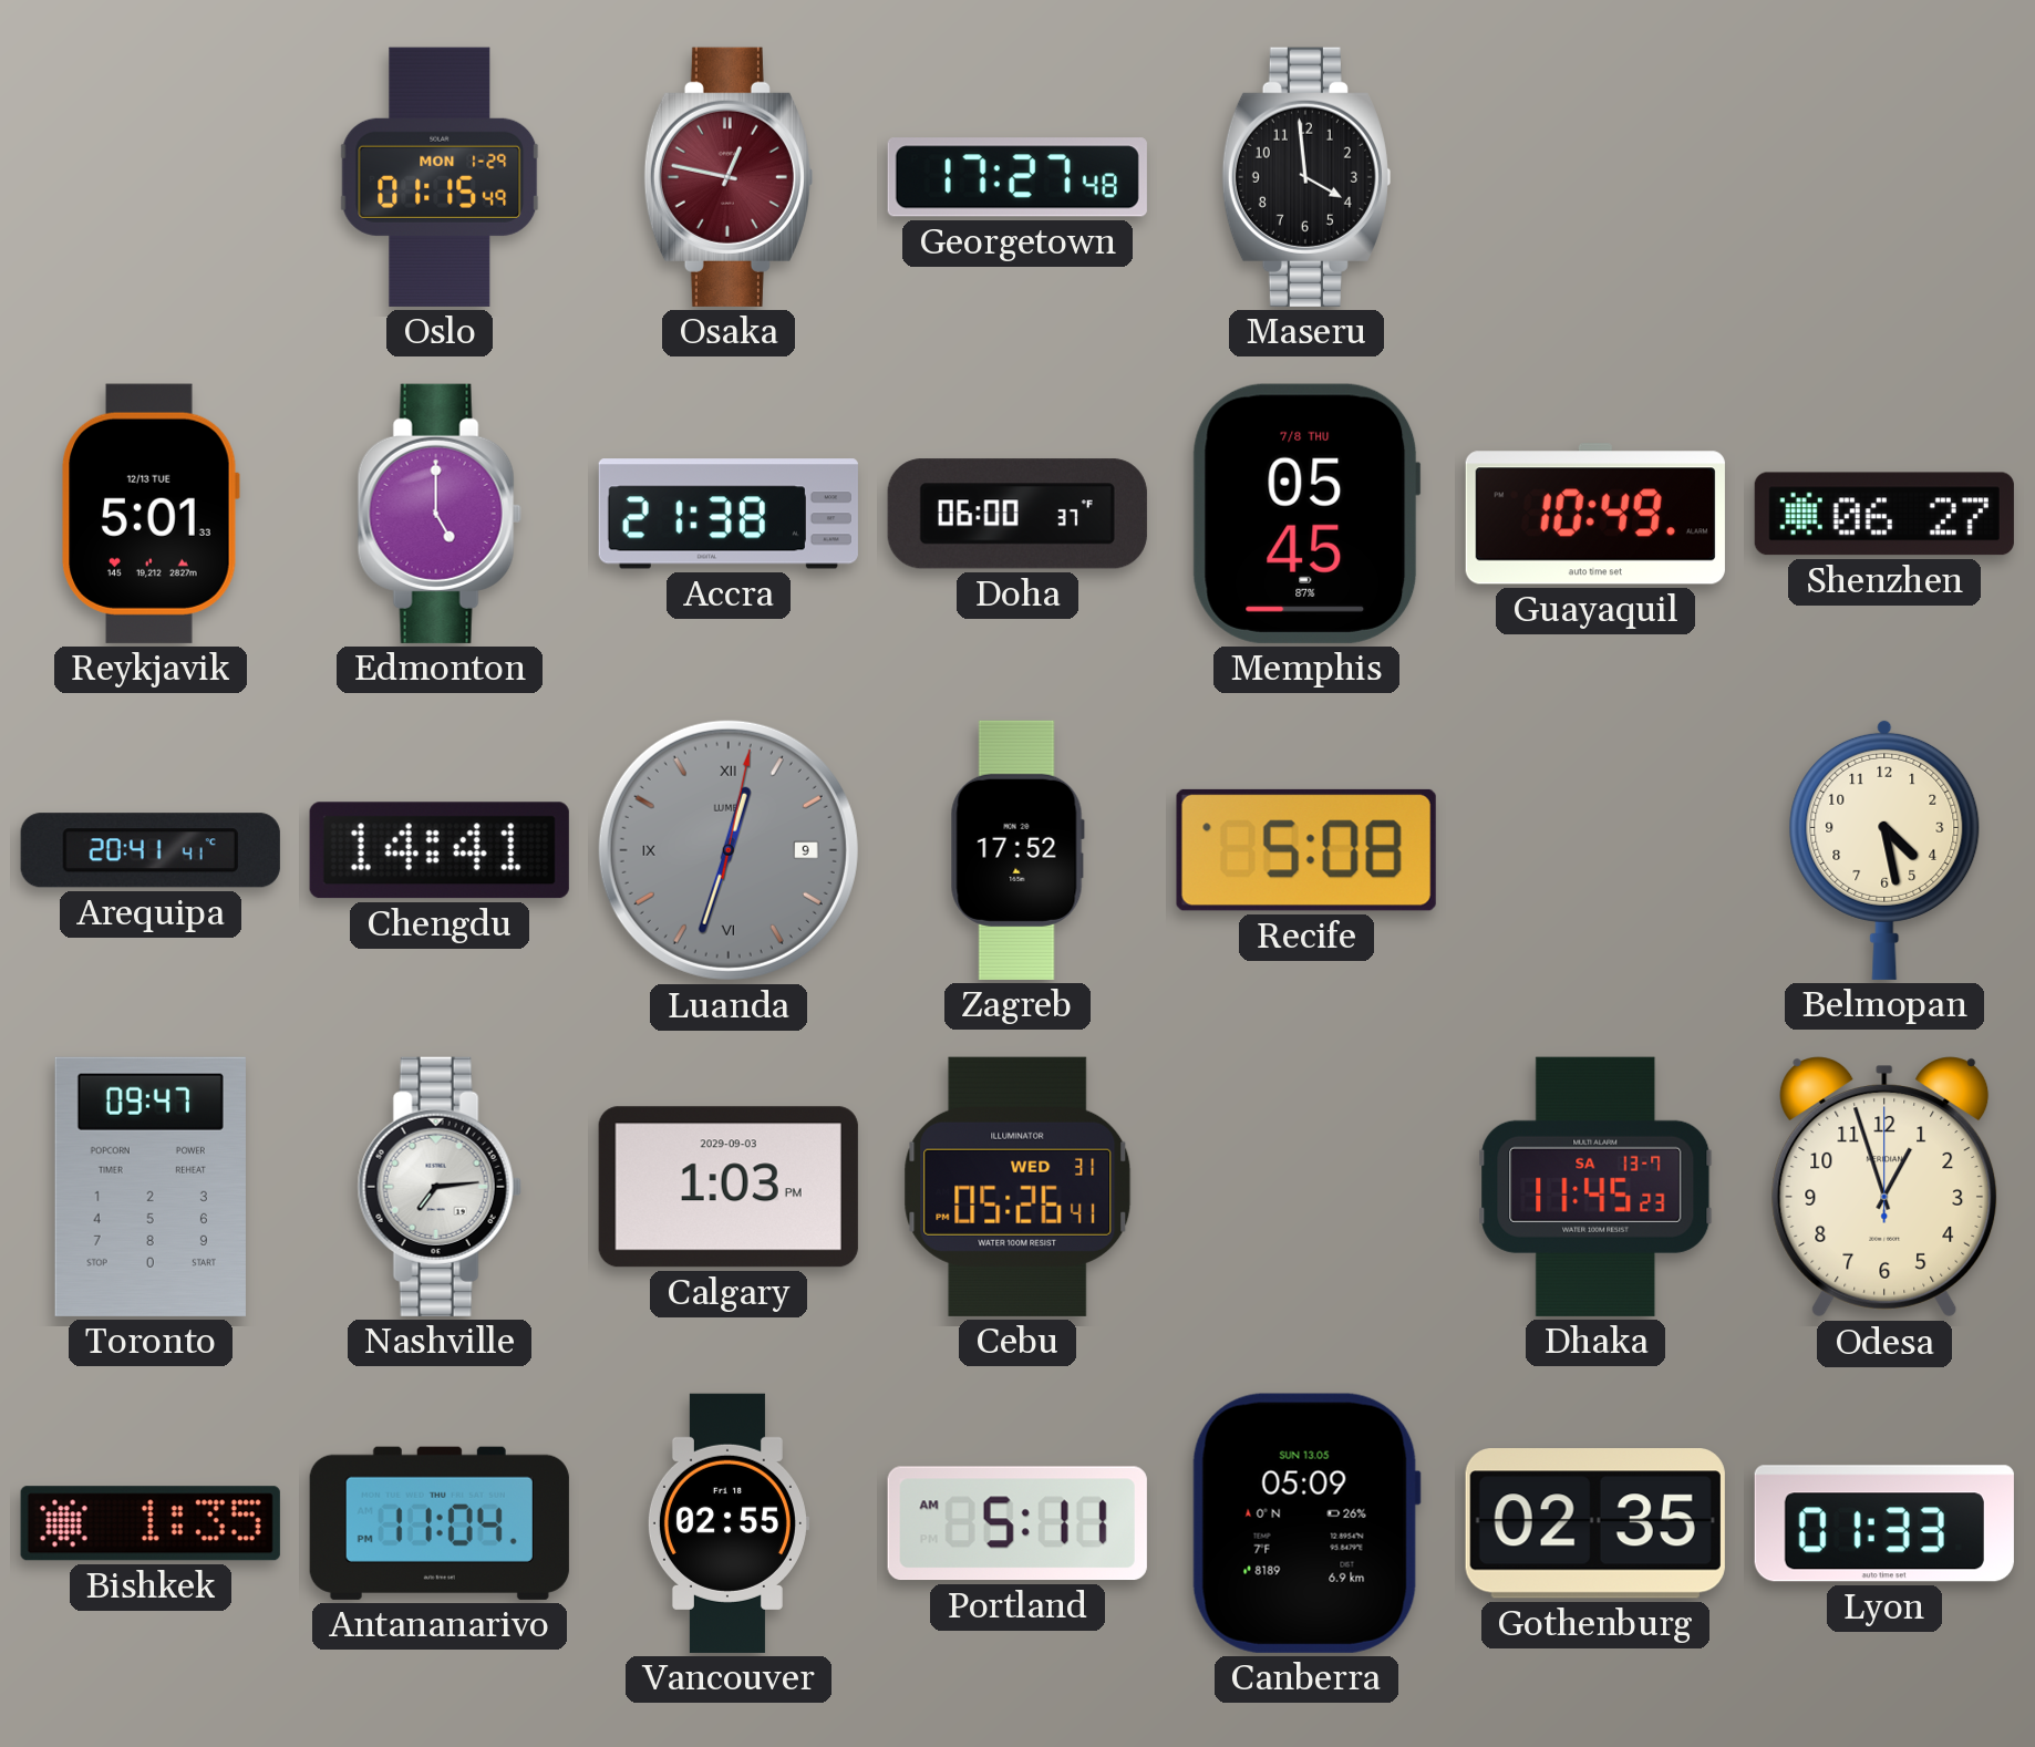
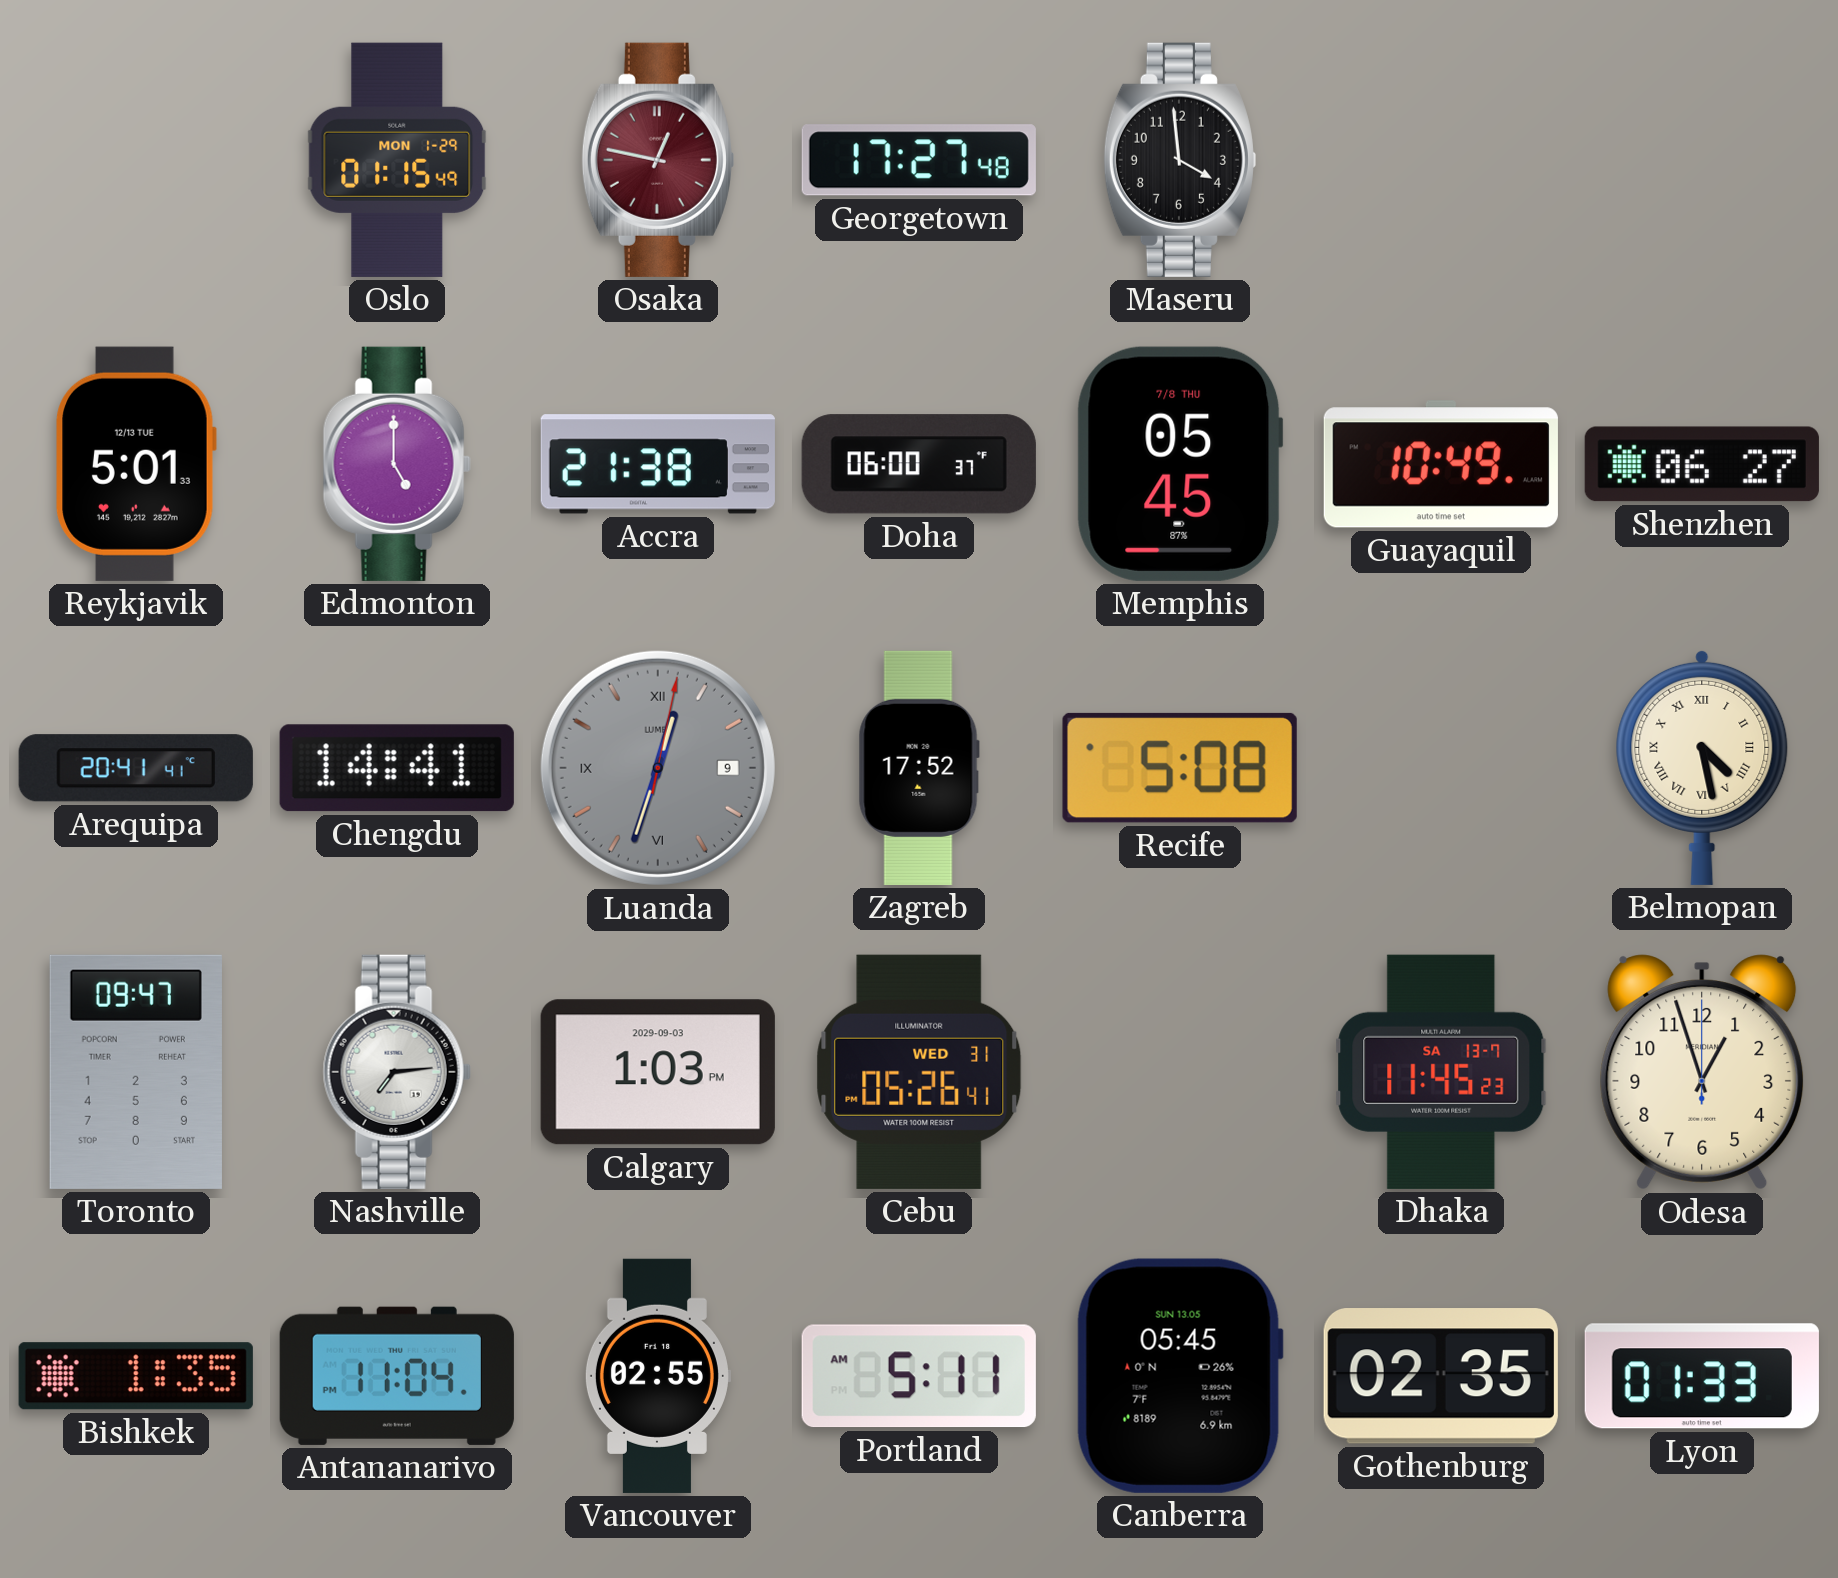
Belmopan numerals: Arabic -> Roman (1702, 767)
Canberra: 05:09 -> 05:45 (1180, 1376)
